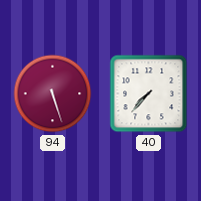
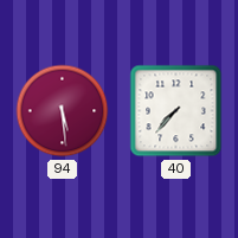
94: 5:27 -> 5:29 (63, 111)
